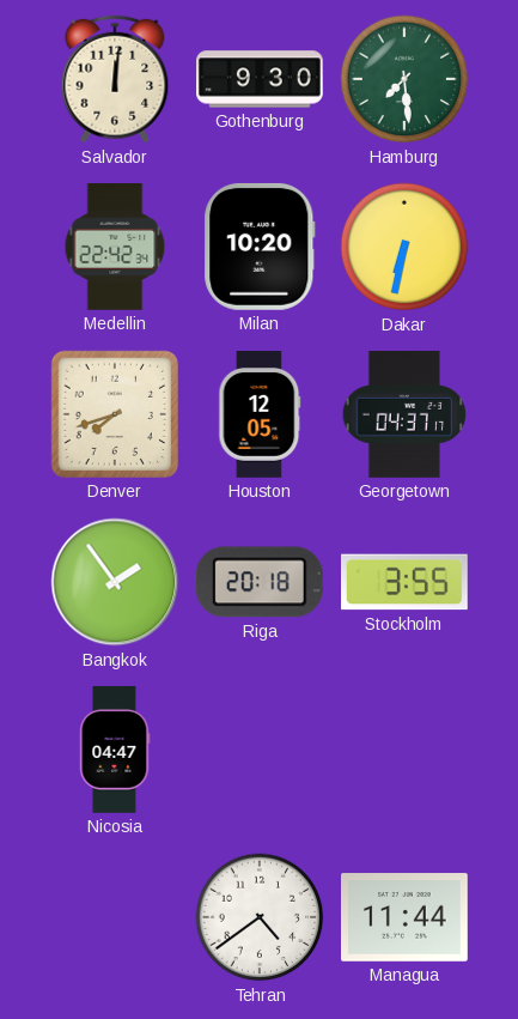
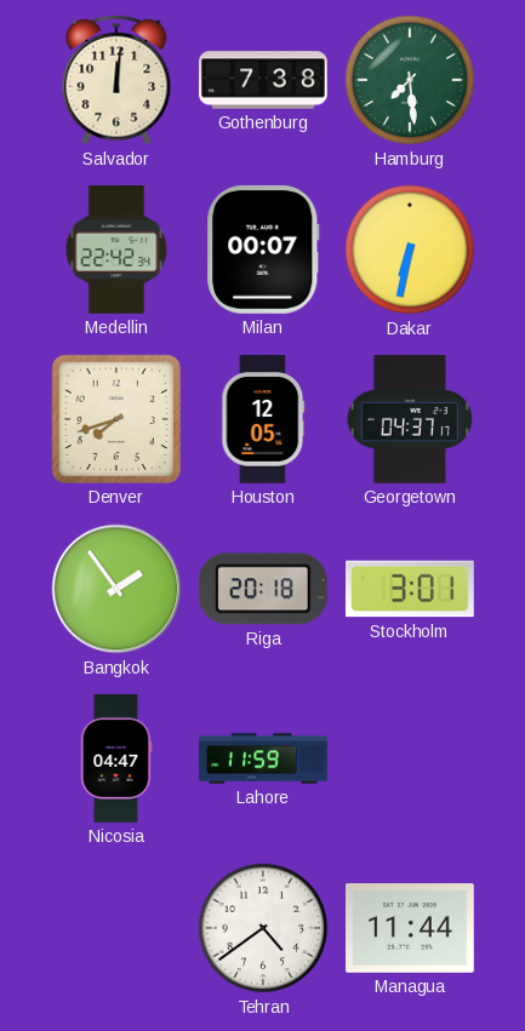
Gothenburg: 9:30 -> 7:38 (263, 80)
Milan: 10:20 -> 00:07 (263, 250)
Stockholm: 3:55 -> 3:01 (411, 589)
Lahore: none -> 11:59 (263, 758)
